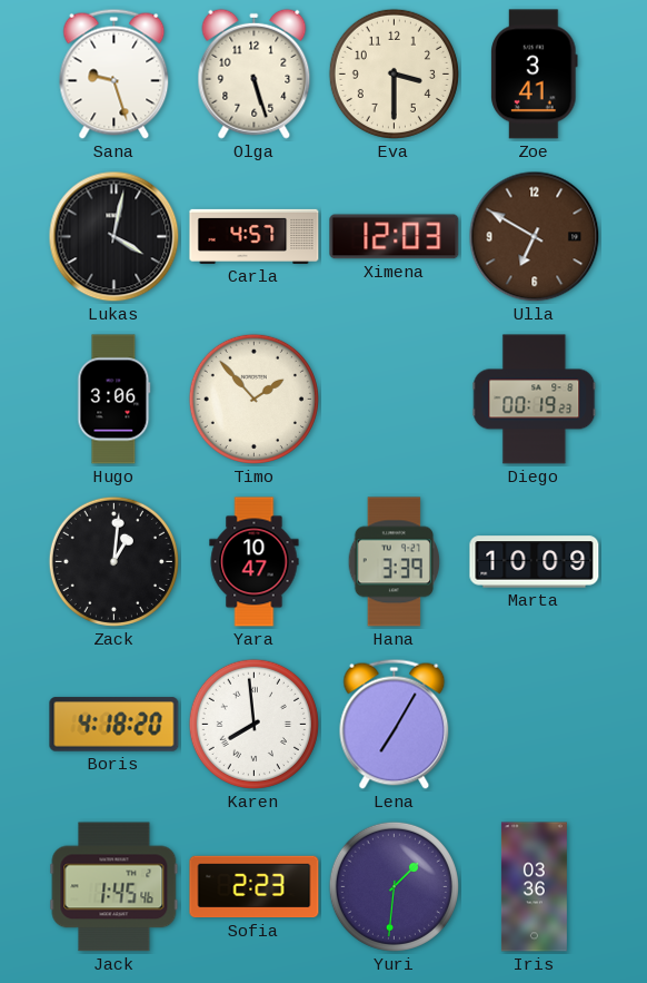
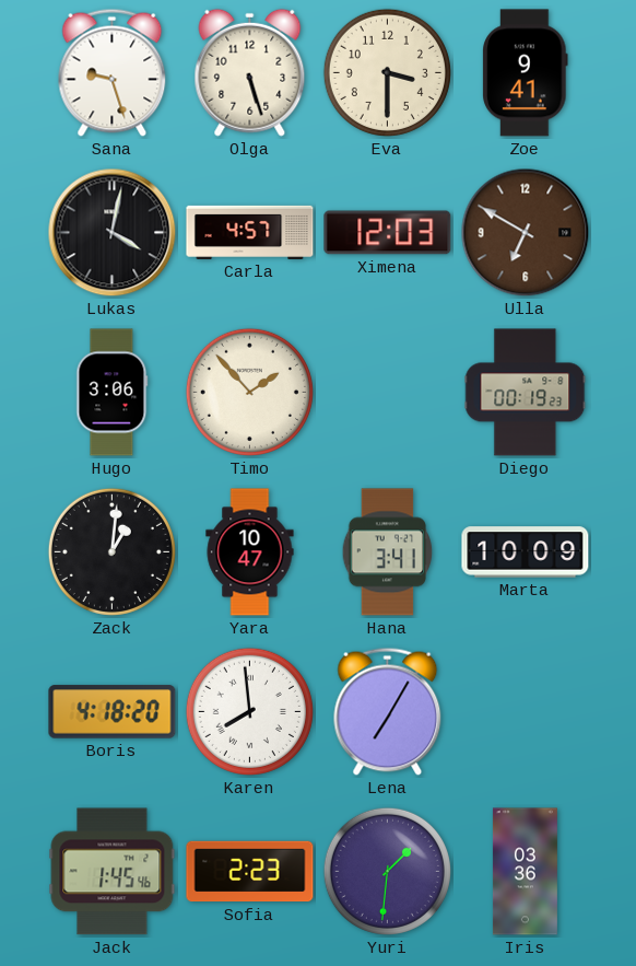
Zoe: 3:41 -> 9:41 (526, 73)
Hana: 3:39 -> 3:41 (388, 552)
